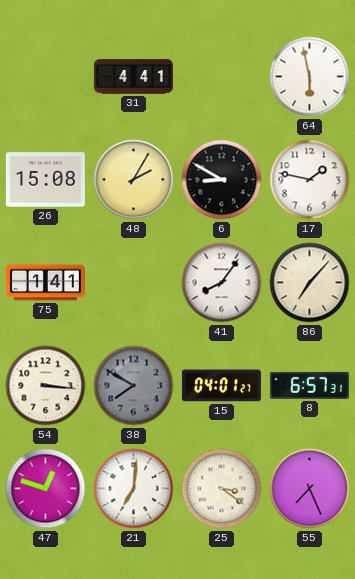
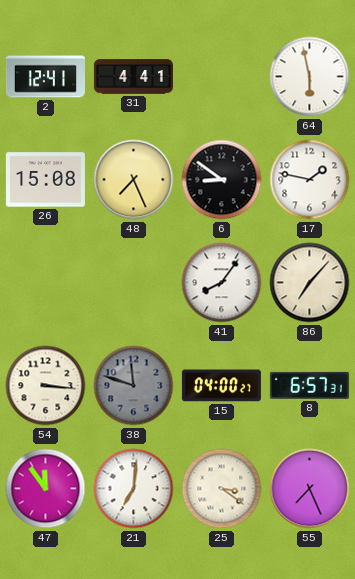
2: none -> 12:41 (45, 77)
48: 2:05 -> 7:26 (134, 180)
6: 8:50 -> 8:51 (222, 180)
75: 1:41 -> none (45, 283)
38: 7:50 -> 11:48 (134, 386)
15: 04:01 -> 04:00 (221, 386)
47: 12:48 -> 11:54 (46, 489)
